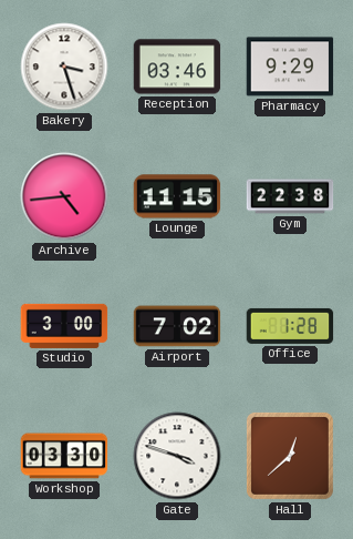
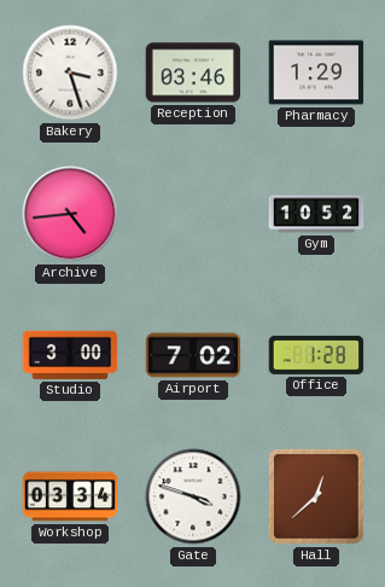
Pharmacy: 9:29 -> 1:29 (316, 72)
Lounge: 11:15 -> none (177, 196)
Gym: 22:38 -> 10:52 (316, 214)
Workshop: 03:30 -> 03:34 (70, 496)
